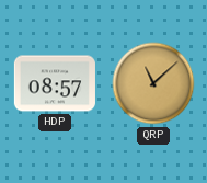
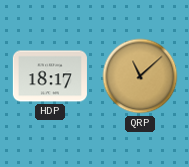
HDP: 08:57 -> 18:17 (50, 76)
